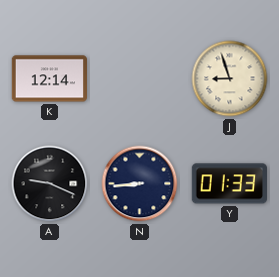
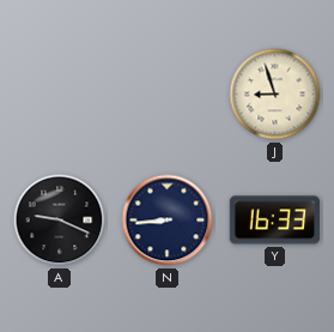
K: 12:14 -> none (49, 79)
Y: 01:33 -> 16:33 (274, 221)
